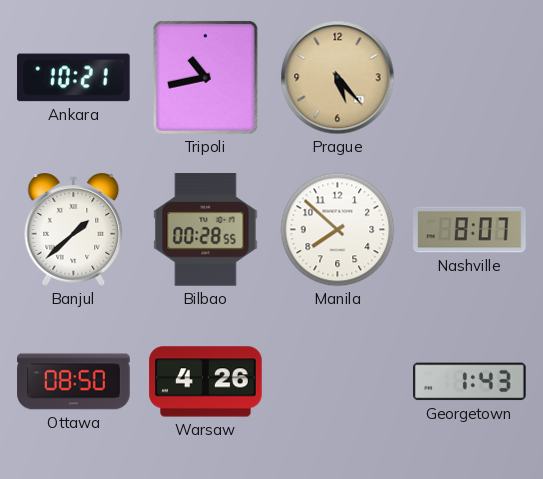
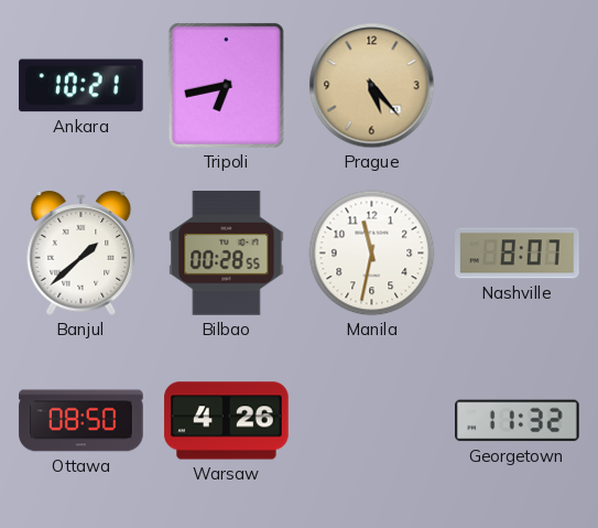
Tripoli: 10:43 -> 6:43 (226, 85)
Manila: 7:52 -> 11:32 (372, 254)
Georgetown: 1:43 -> 11:32 (518, 421)
